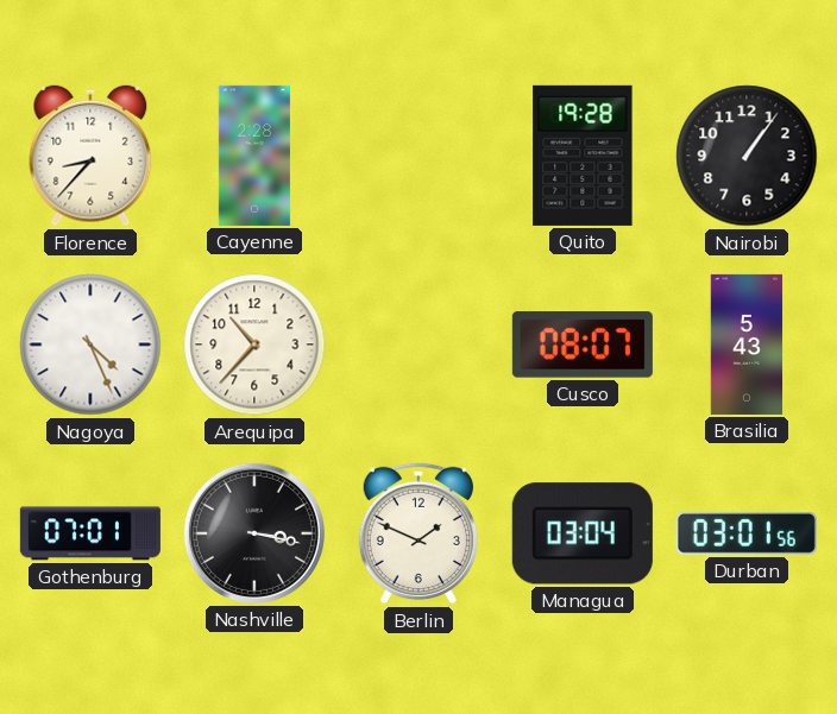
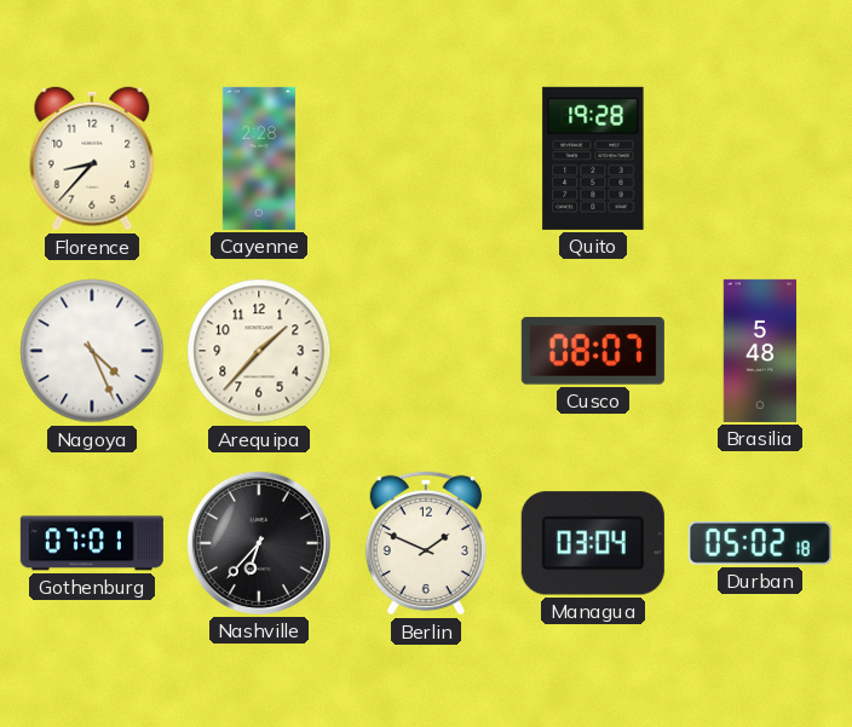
Nairobi: 1:06 -> none (747, 156)
Arequipa: 10:37 -> 1:37 (259, 351)
Brasilia: 5:43 -> 5:48 (760, 351)
Nashville: 3:17 -> 6:37 (259, 543)
Durban: 03:01 -> 05:02 (760, 543)
